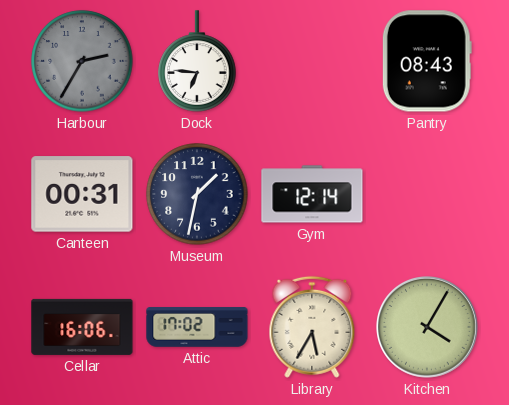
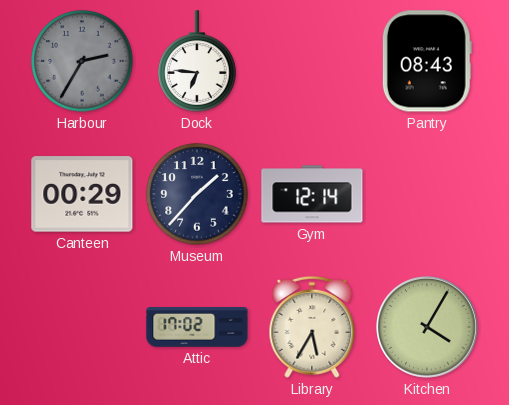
Canteen: 00:31 -> 00:29 (82, 194)
Museum: 1:32 -> 1:37 (197, 194)
Cellar: 16:06 -> none (82, 327)
